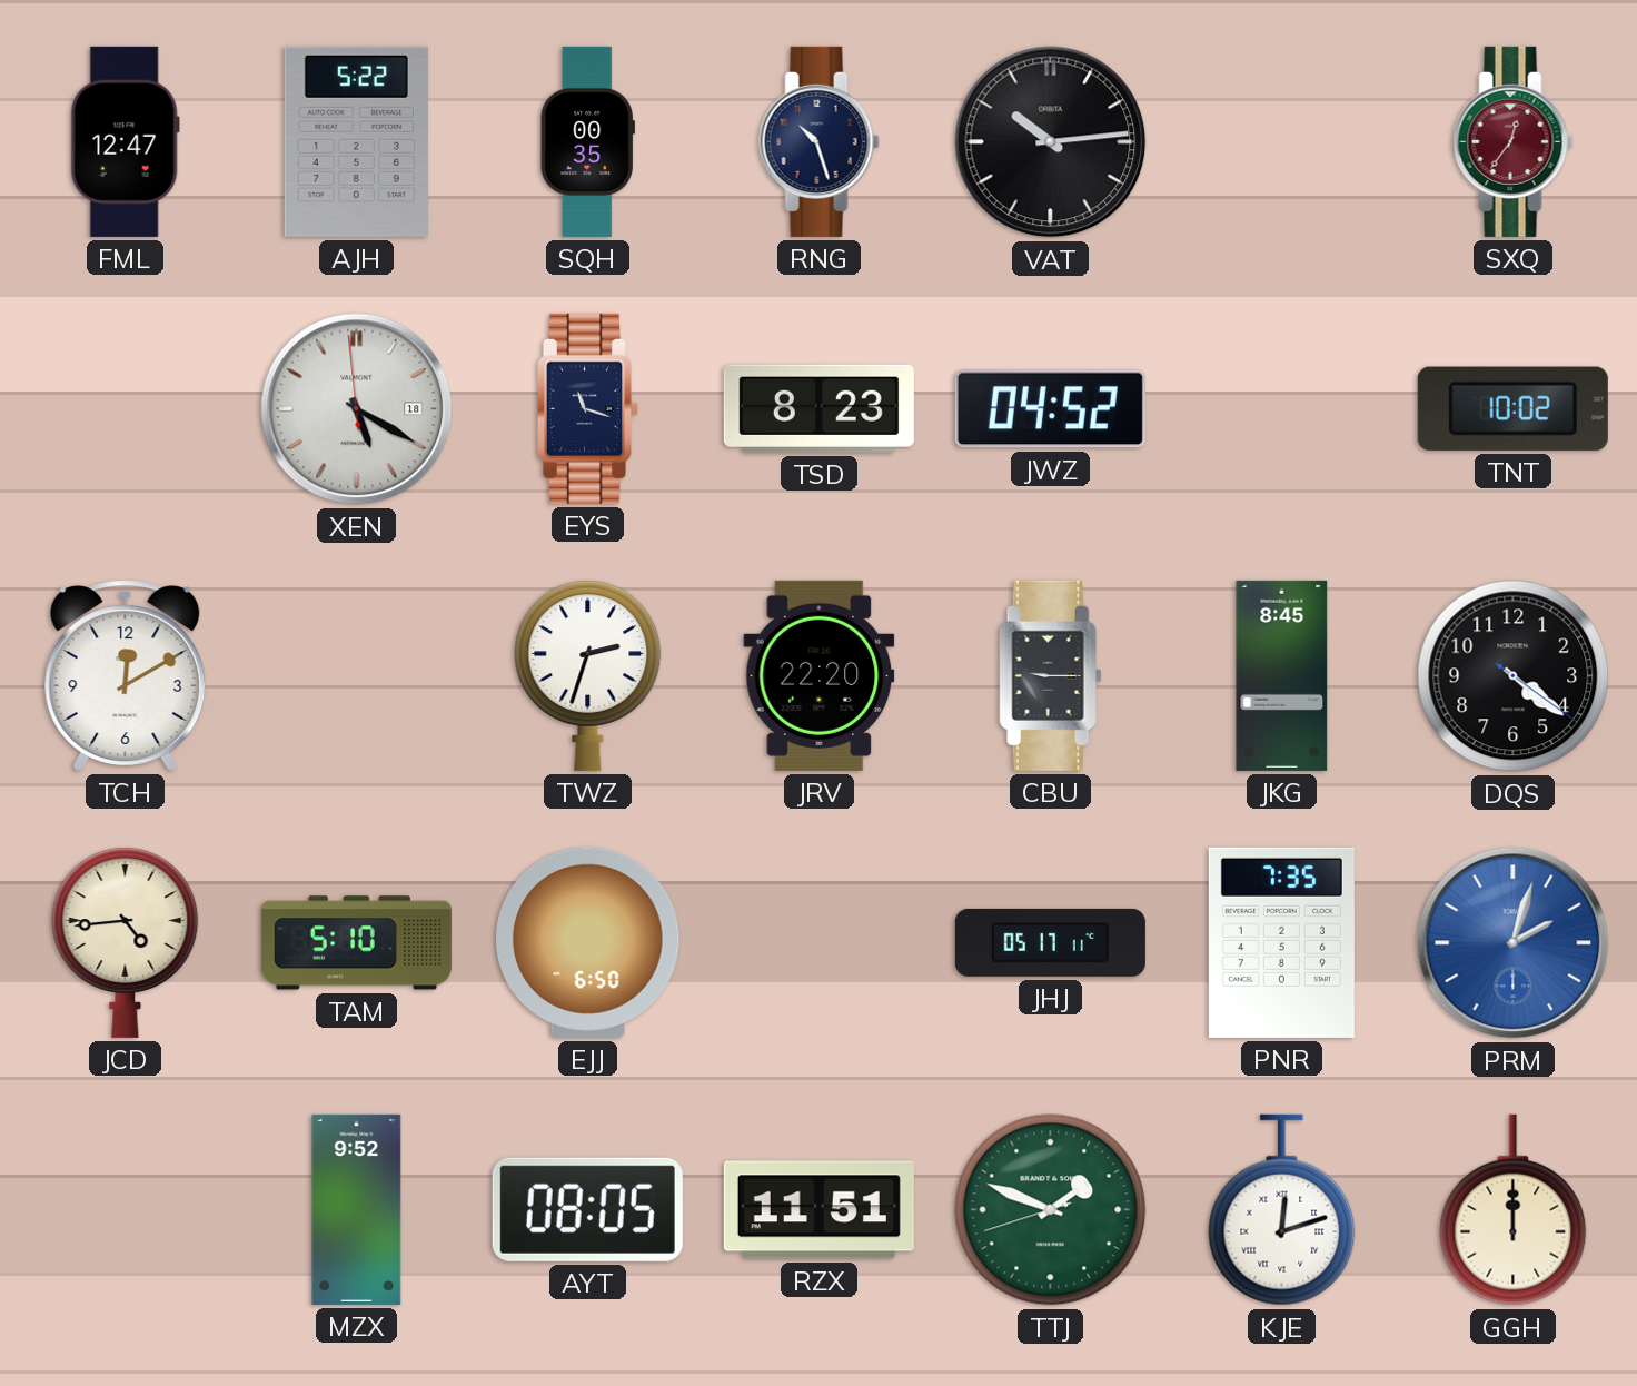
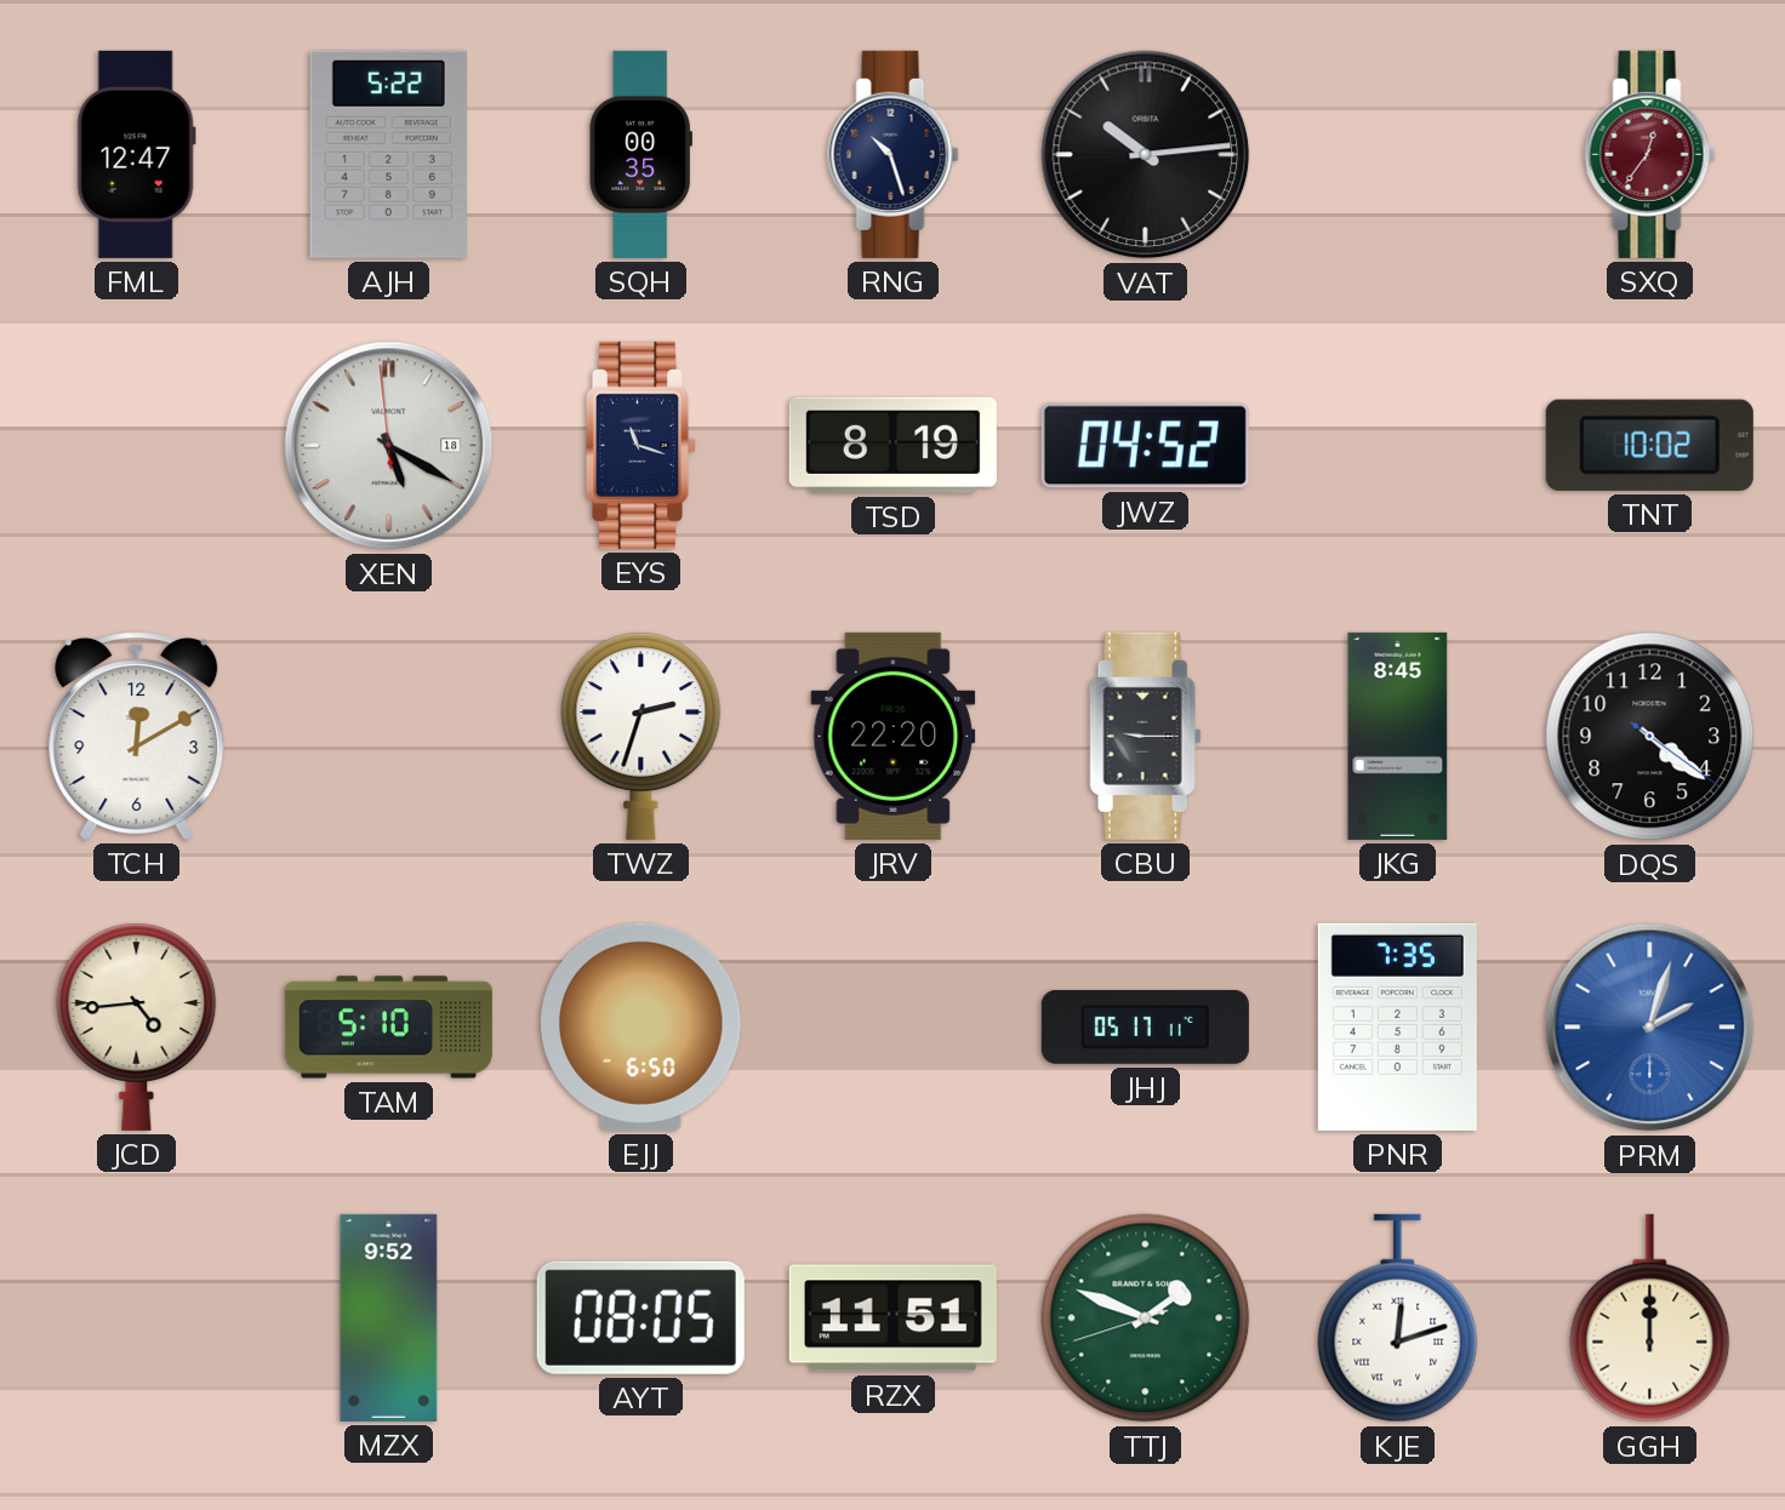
TSD: 8:23 -> 8:19 (892, 445)
